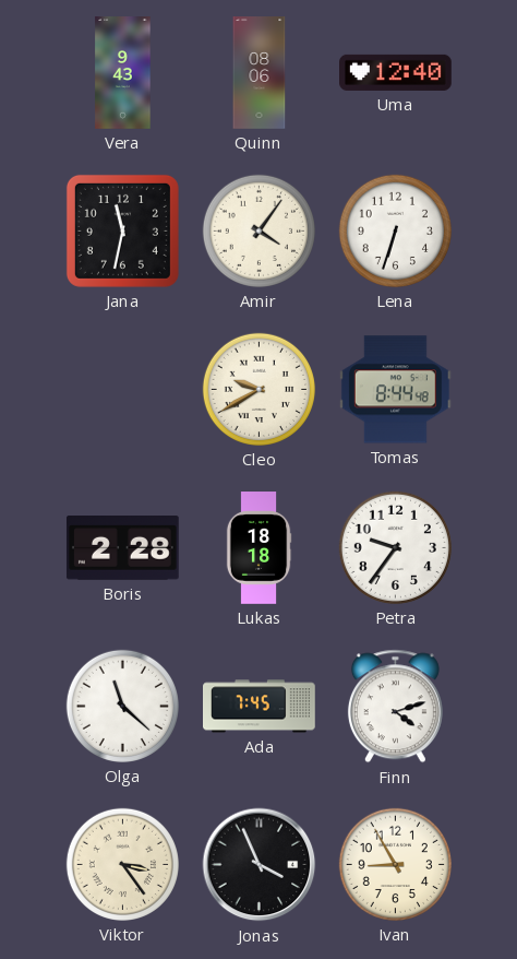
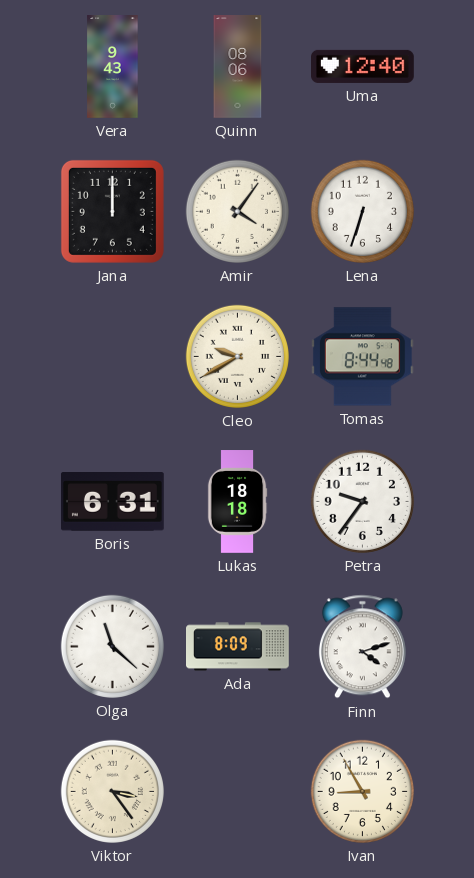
Jana: 11:32 -> 12:00 (112, 211)
Boris: 2:28 -> 6:31 (112, 502)
Ada: 7:45 -> 8:09 (238, 647)
Jonas: 3:56 -> none (260, 865)
